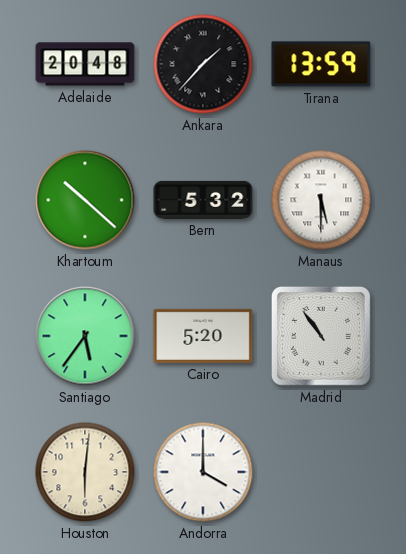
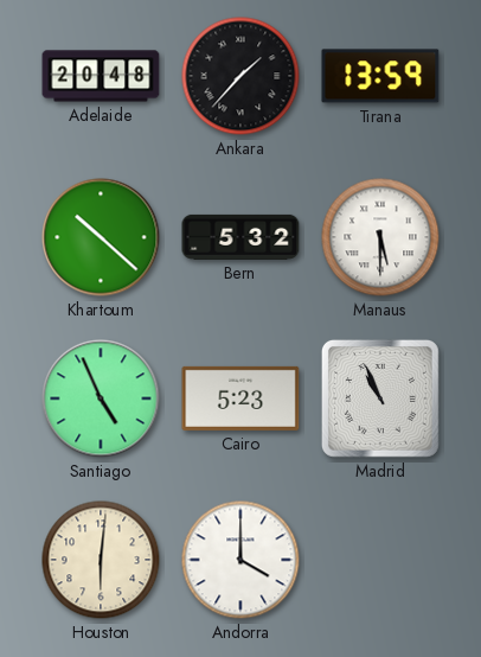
Santiago: 5:36 -> 4:56 (101, 398)
Cairo: 5:20 -> 5:23 (240, 398)
Madrid: 10:54 -> 10:56 (380, 398)
